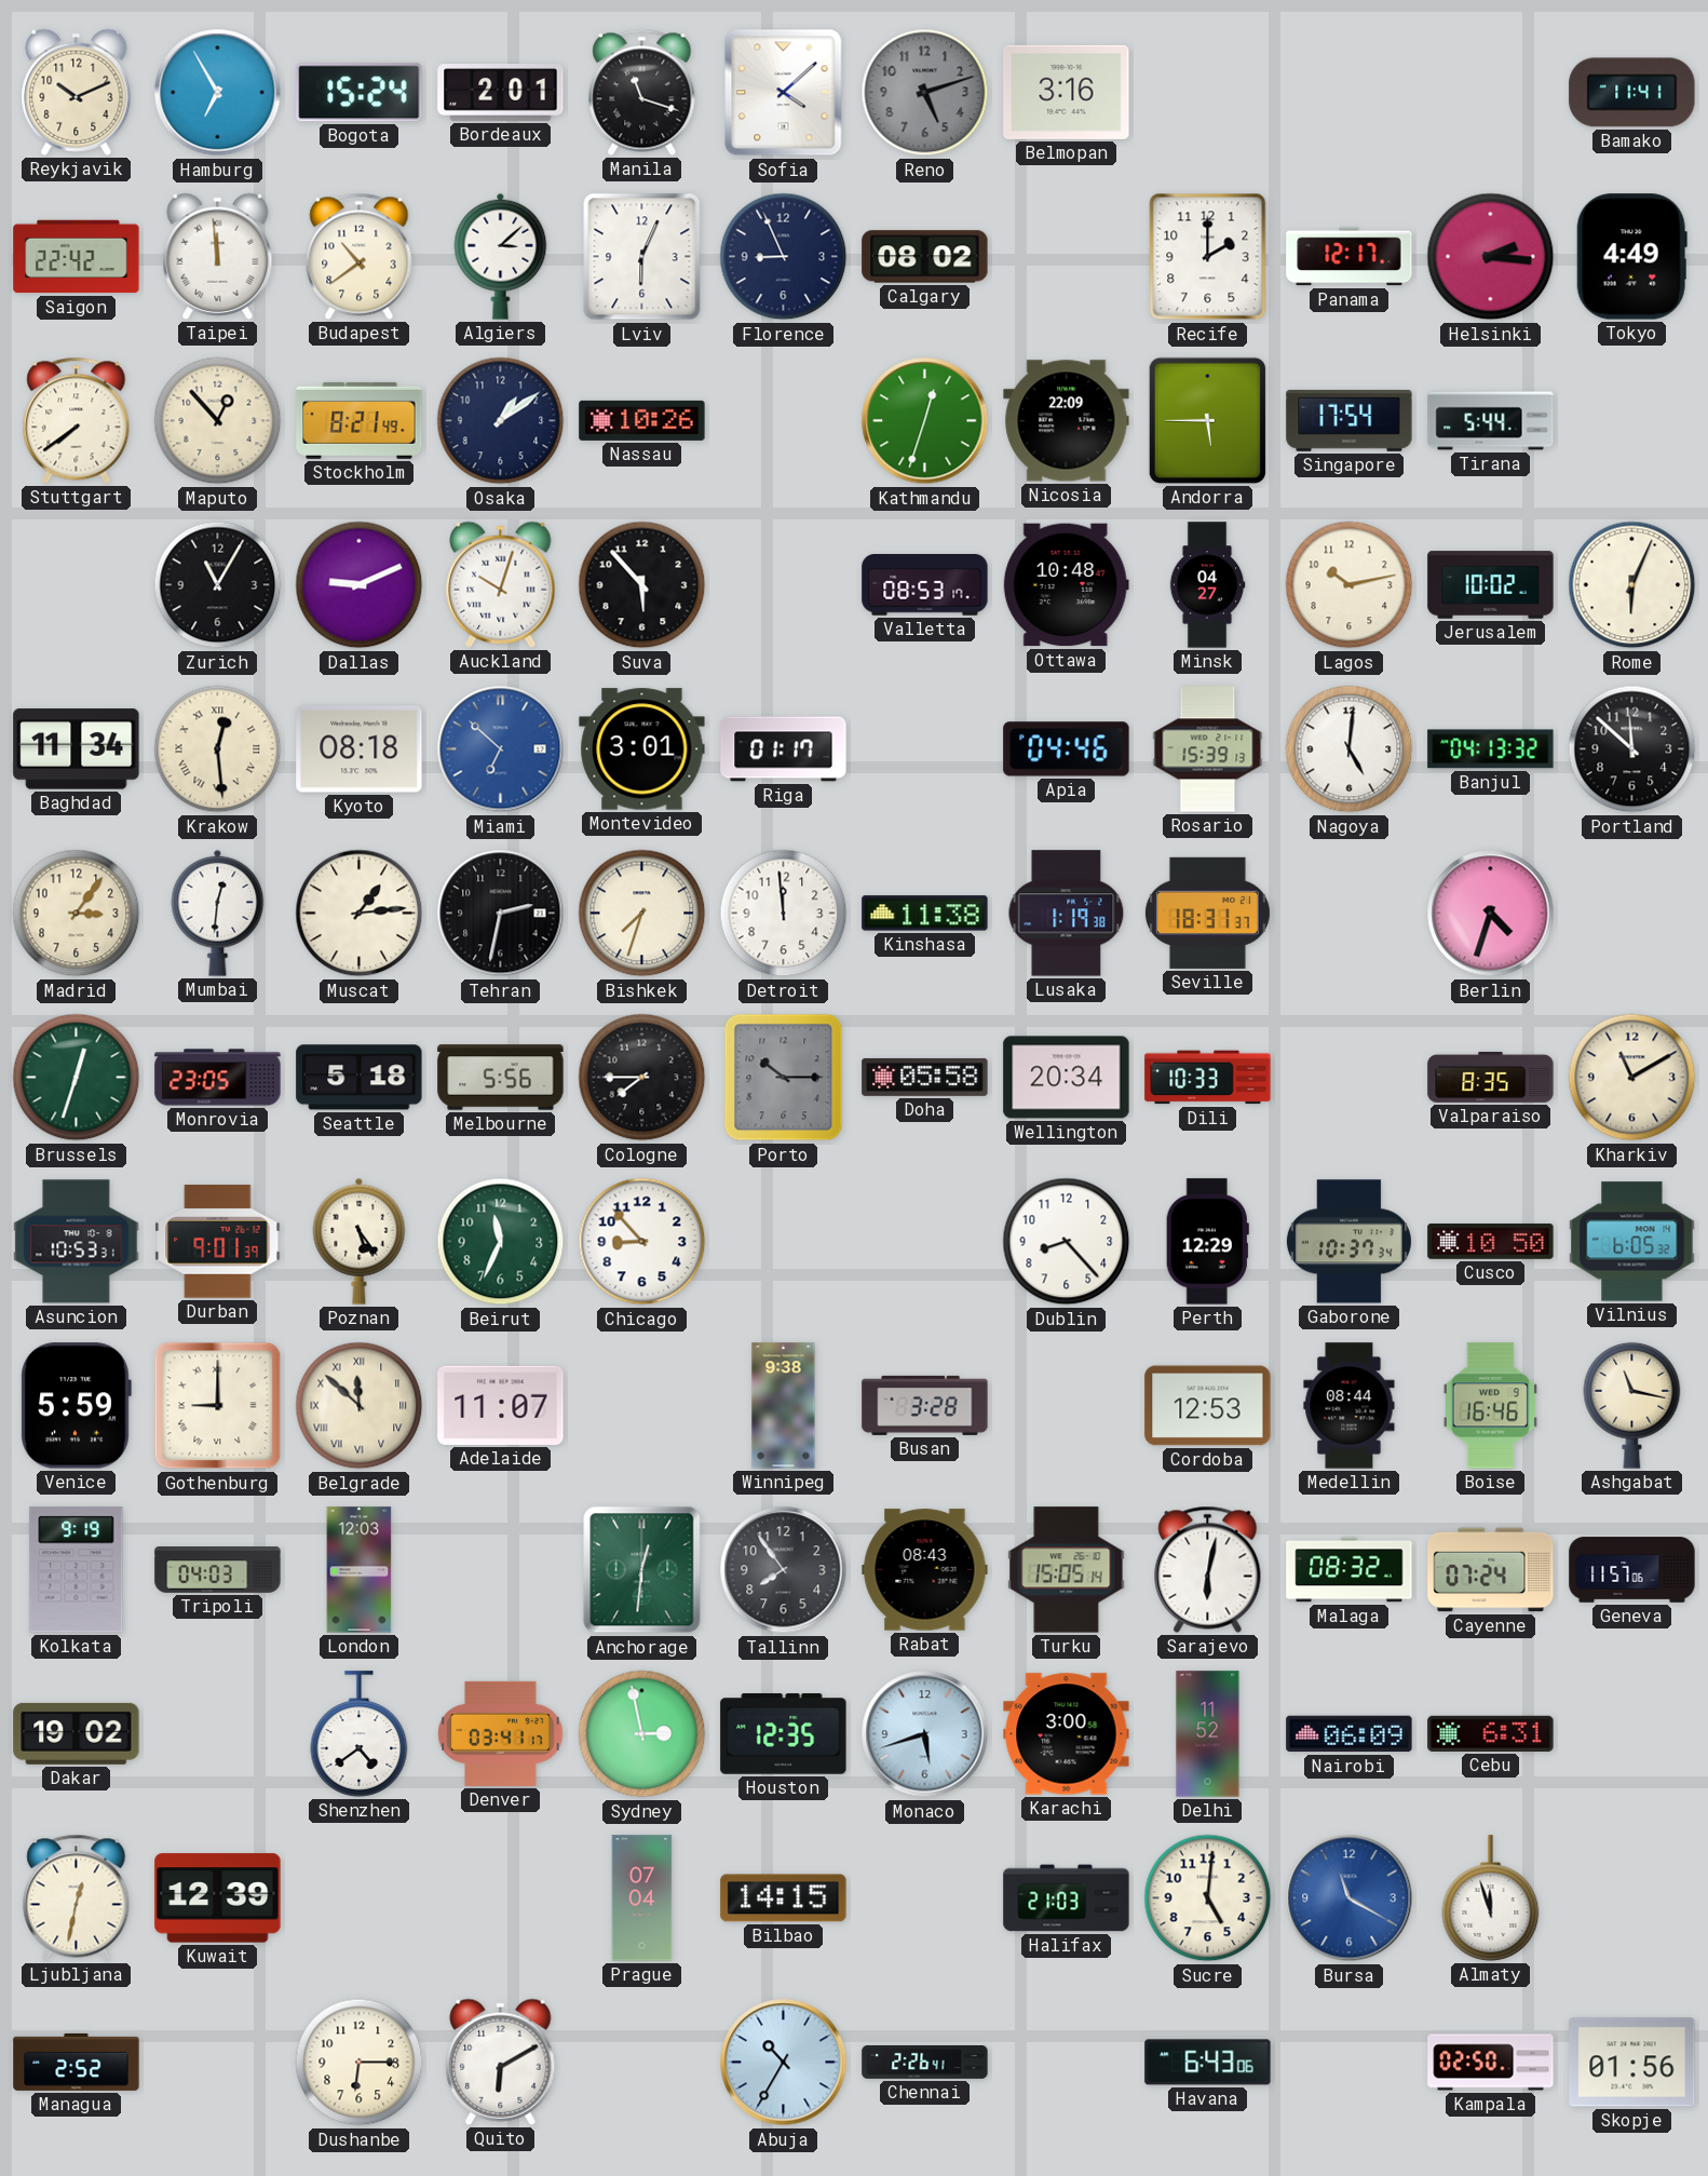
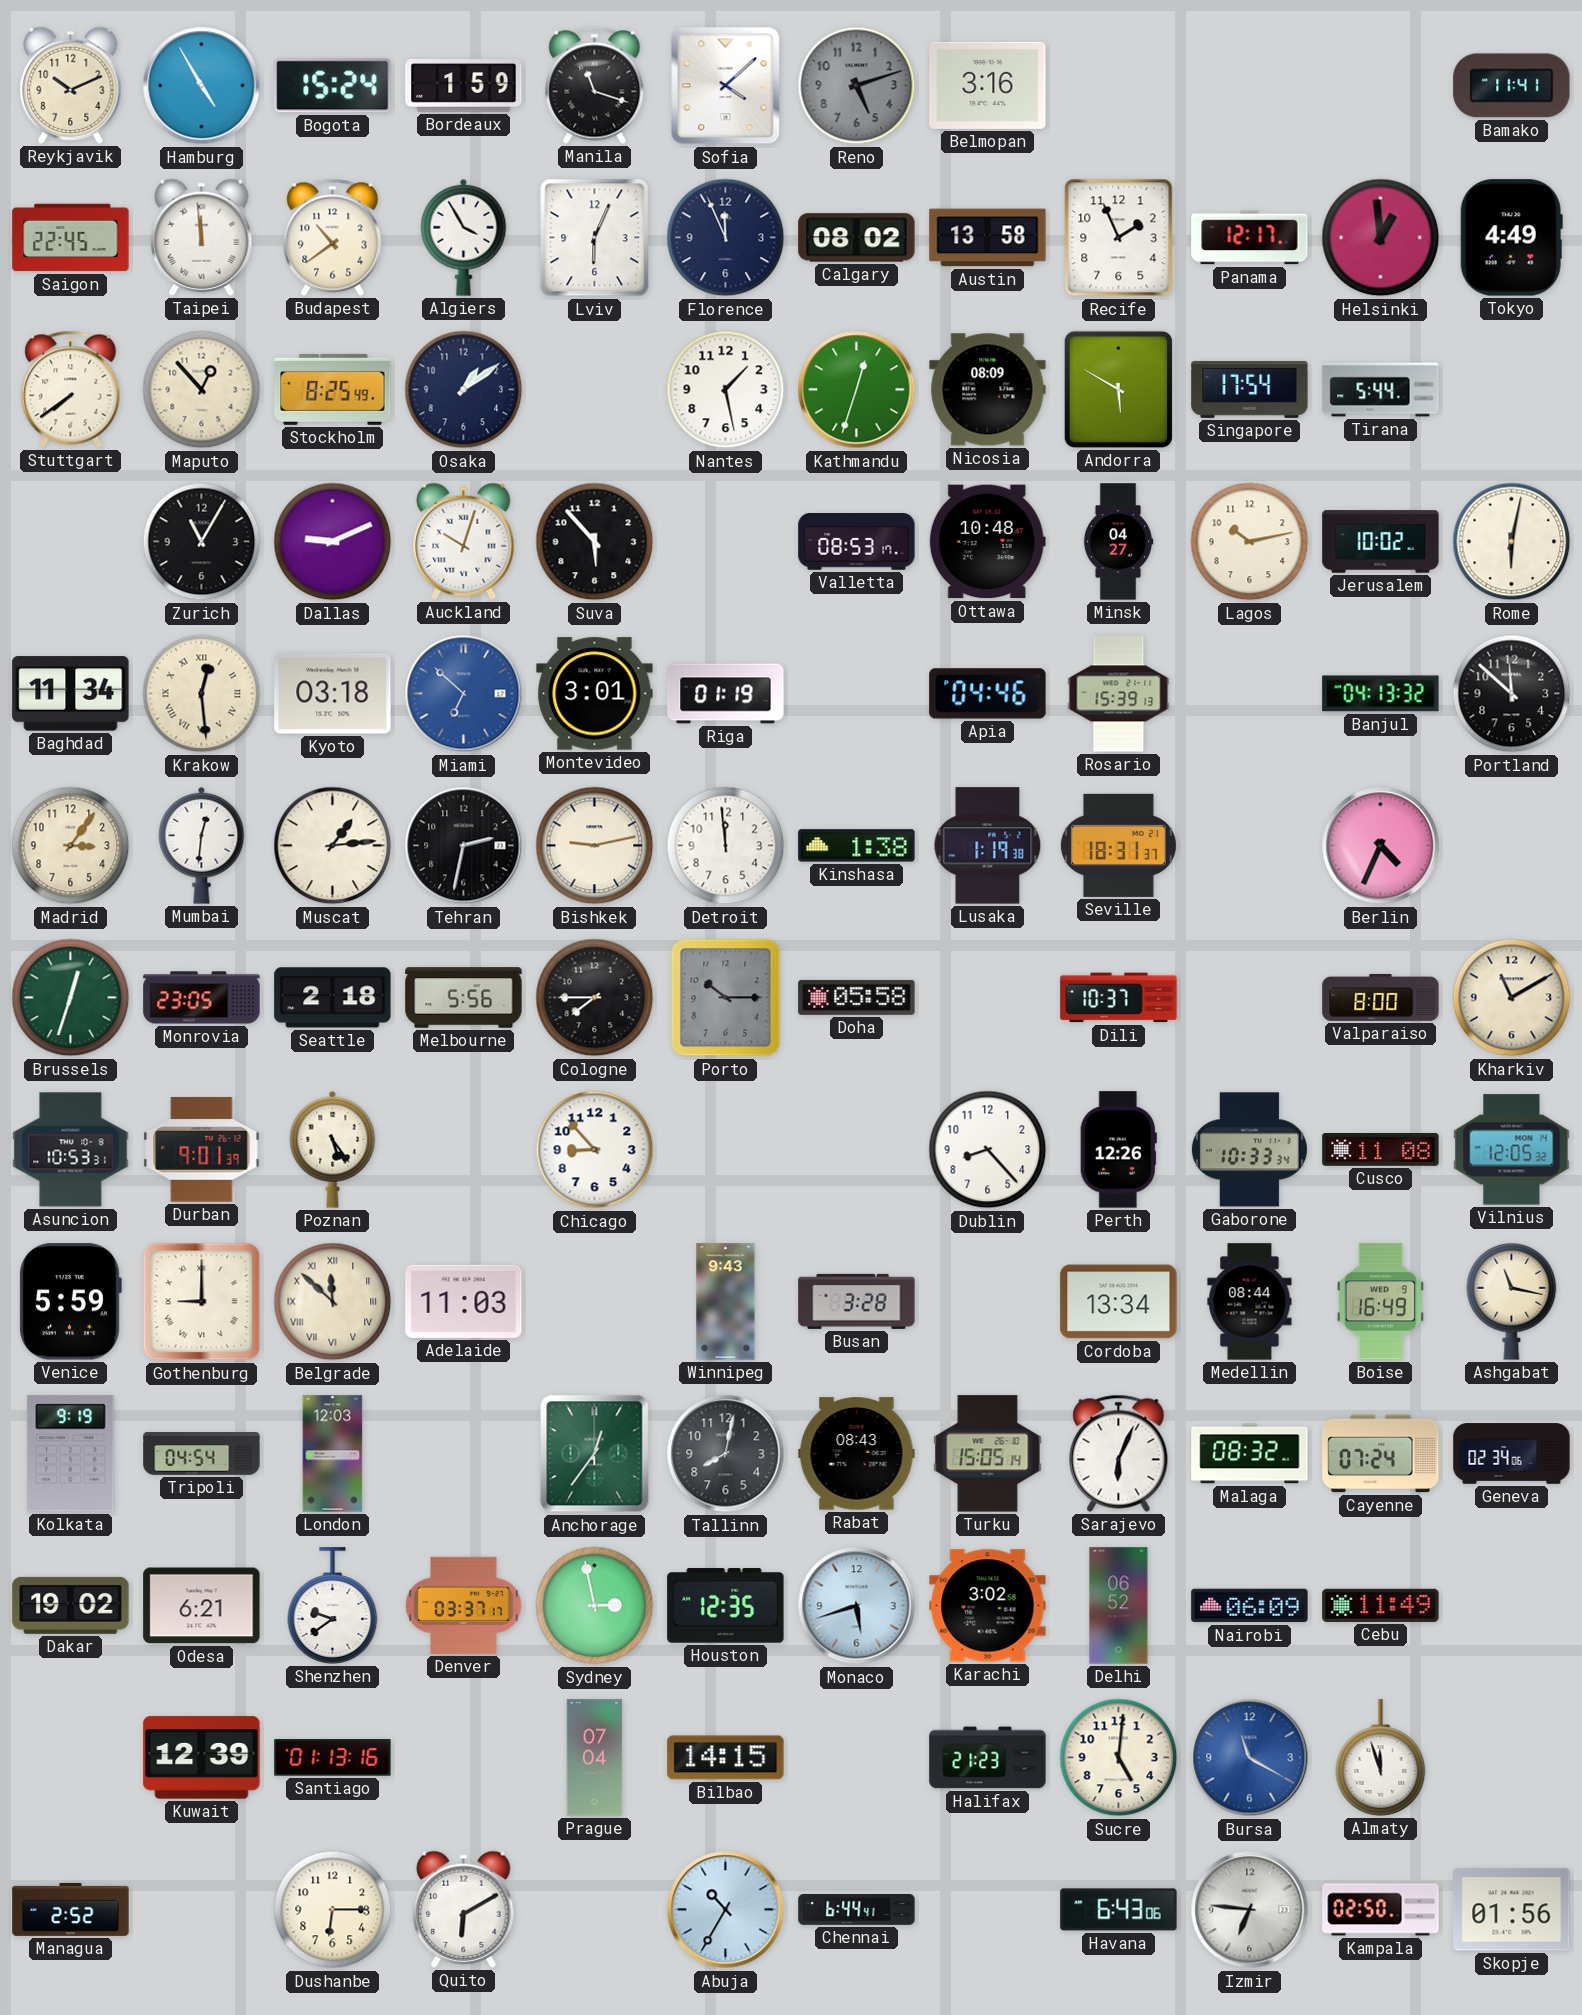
Hamburg: 6:55 -> 4:55 (202, 86)
Bordeaux: 2:01 -> 1:59 (464, 86)
Saigon: 22:42 -> 22:45 (71, 238)
Algiers: 3:08 -> 3:55 (464, 237)
Florence: 8:56 -> 11:56 (726, 238)
Austin: none -> 13:58 (988, 238)
Recife: 2:00 -> 1:56 (1119, 238)
Helsinki: 2:16 -> 12:59 (1381, 238)
Stockholm: 8:21 -> 8:25 (333, 389)
Nassau: 10:26 -> none (642, 420)
Nantes: none -> 1:28 (726, 390)
Nicosia: 22:09 -> 08:09 (988, 390)
Andorra: 5:45 -> 5:50 (1118, 389)
Rome: 6:04 -> 6:02 (1512, 542)
Kyoto: 08:18 -> 03:18 (333, 694)
Riga: 01:17 -> 01:19 (726, 694)
Nagoya: 5:01 -> none (1350, 749)
Bishkek: 7:33 -> 9:13 (595, 846)
Kinshasa: 11:38 -> 1:38 (857, 846)
Berlin: 4:33 -> 4:34 (1381, 846)
Seattle: 5:18 -> 2:18 (333, 998)
Wellington: 20:34 -> none (1067, 1078)
Dili: 10:33 -> 10:37 (1119, 998)
Valparaiso: 8:35 -> 8:00 (1381, 997)
Beirut: 11:34 -> none (501, 1242)
Perth: 12:29 -> 12:26 (1118, 1150)
Gaborone: 10:37 -> 10:33 (1249, 1150)
Cusco: 10:50 -> 11:08 (1381, 1150)
Vilnius: 6:05 -> 12:05 (1512, 1150)
Adelaide: 11:07 -> 11:03 (464, 1301)
Winnipeg: 9:38 -> 9:43 (726, 1302)
Cordoba: 12:53 -> 13:34 (1119, 1302)
Boise: 16:46 -> 16:49 (1380, 1302)
Tripoli: 04:03 -> 04:54 (202, 1454)
Anchorage: 12:31 -> 12:36 (595, 1454)
Tallinn: 7:54 -> 8:02 (726, 1454)
Sarajevo: 6:02 -> 6:04 (1119, 1453)
Geneva: 11:57 -> 02:34 (1512, 1454)
Odesa: none -> 6:21 (202, 1606)
Shenzhen: 4:39 -> 9:39 (333, 1606)
Denver: 03:41 -> 03:37 (464, 1605)
Karachi: 3:00 -> 3:02 (988, 1606)
Delhi: 11:52 -> 06:52 (1119, 1606)
Cebu: 6:31 -> 11:49 (1381, 1605)
Ljubljana: 12:32 -> none (77, 1897)
Santiago: none -> 01:13 (333, 1758)
Halifax: 21:03 -> 21:23 (988, 1758)
Chennai: 2:26 -> 6:44 (857, 1910)
Izmir: none -> 6:46 (1250, 1910)
